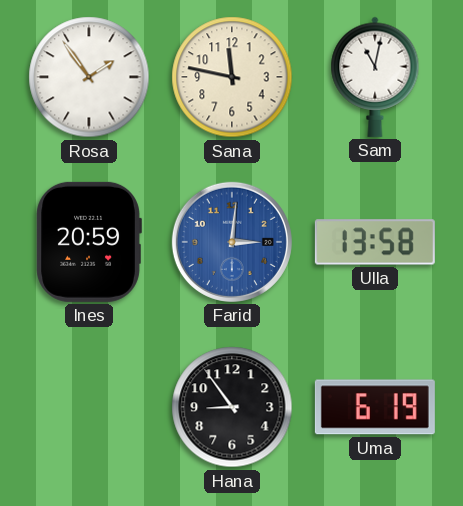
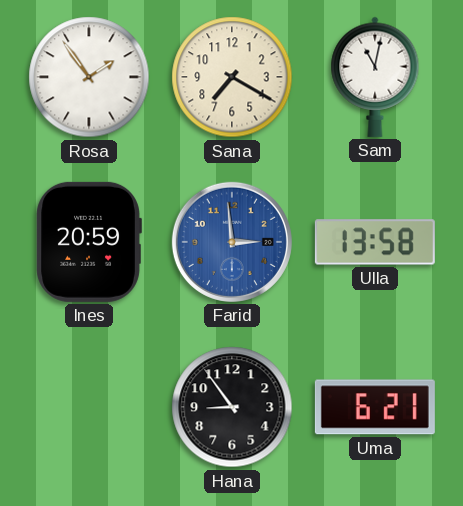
Sana: 11:47 -> 7:20 (232, 77)
Farid: 3:01 -> 2:59 (232, 242)
Uma: 6:19 -> 6:21 (375, 407)
